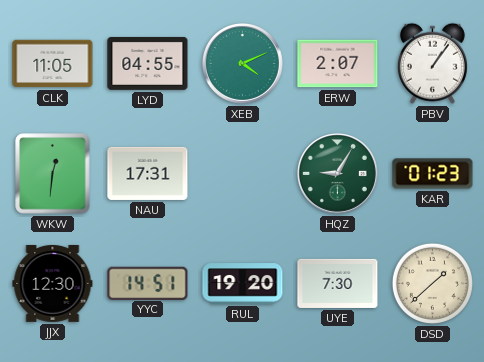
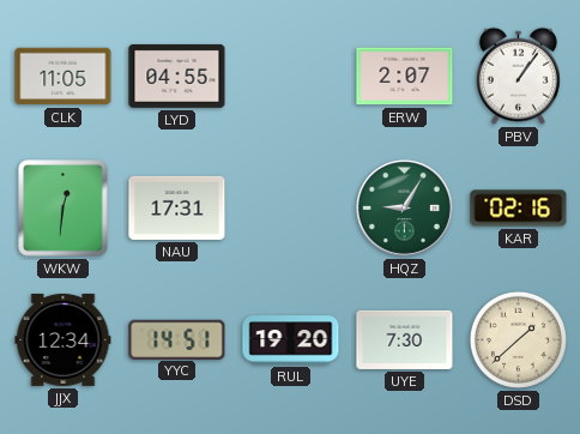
XEB: 4:11 -> none (242, 63)
KAR: 01:23 -> 02:16 (519, 209)
JJX: 12:30 -> 12:34 (64, 339)
